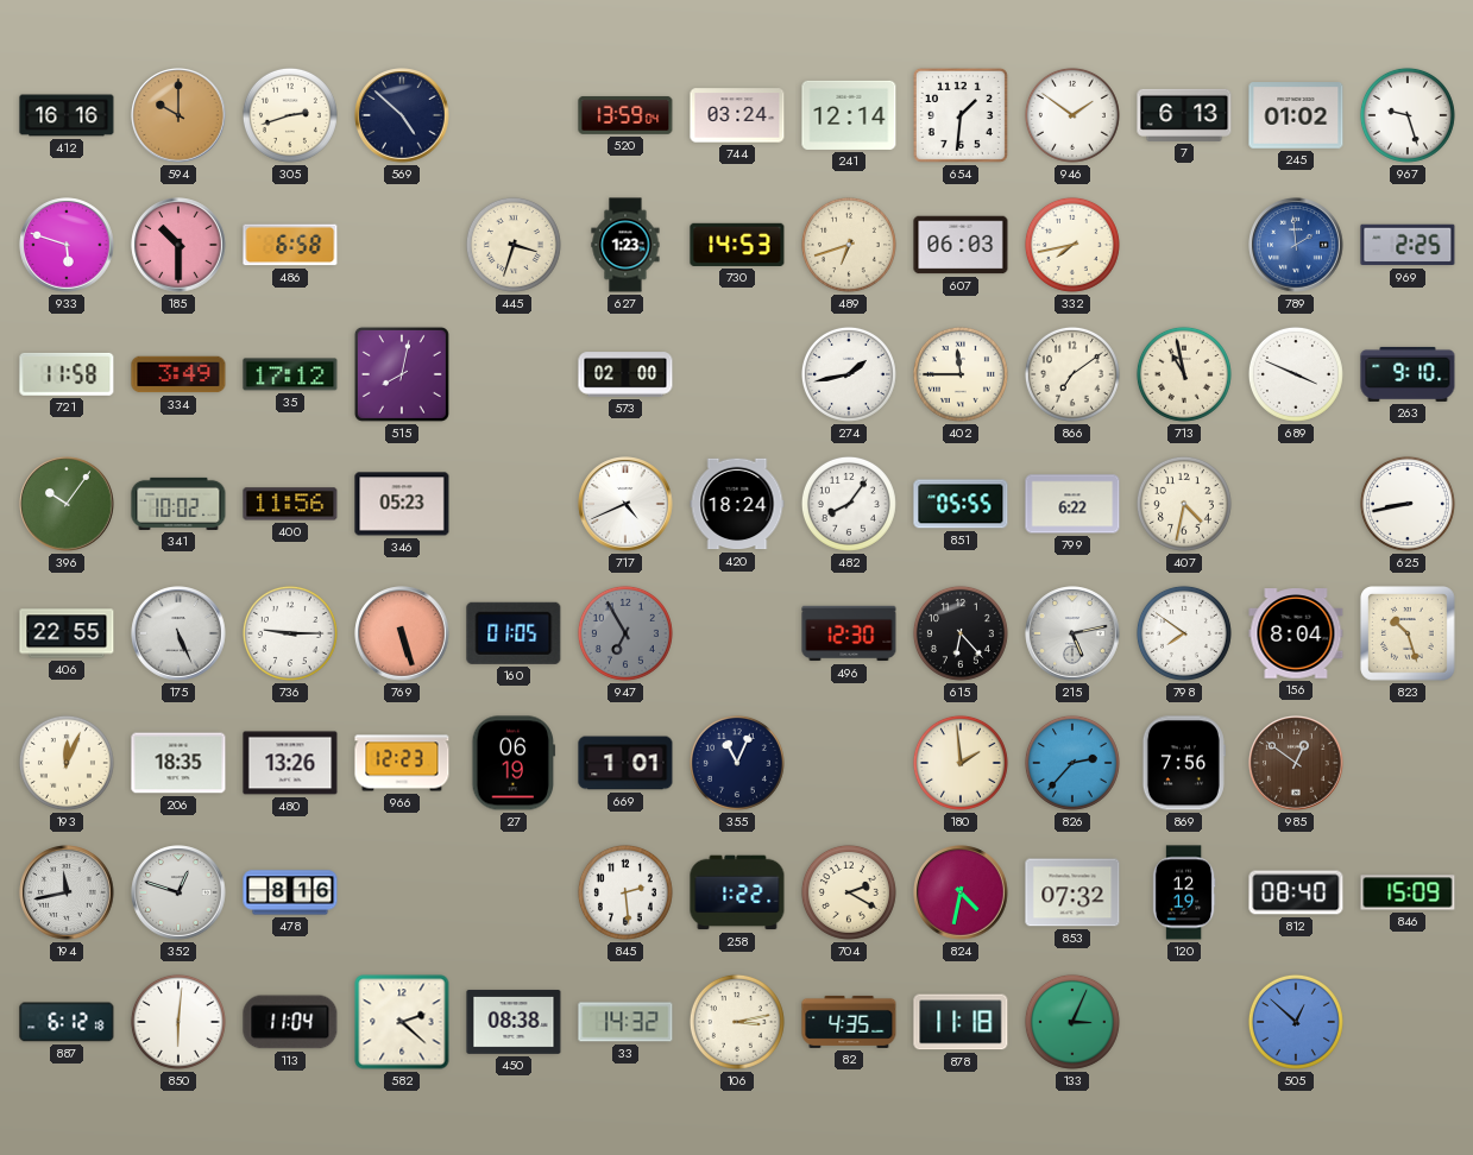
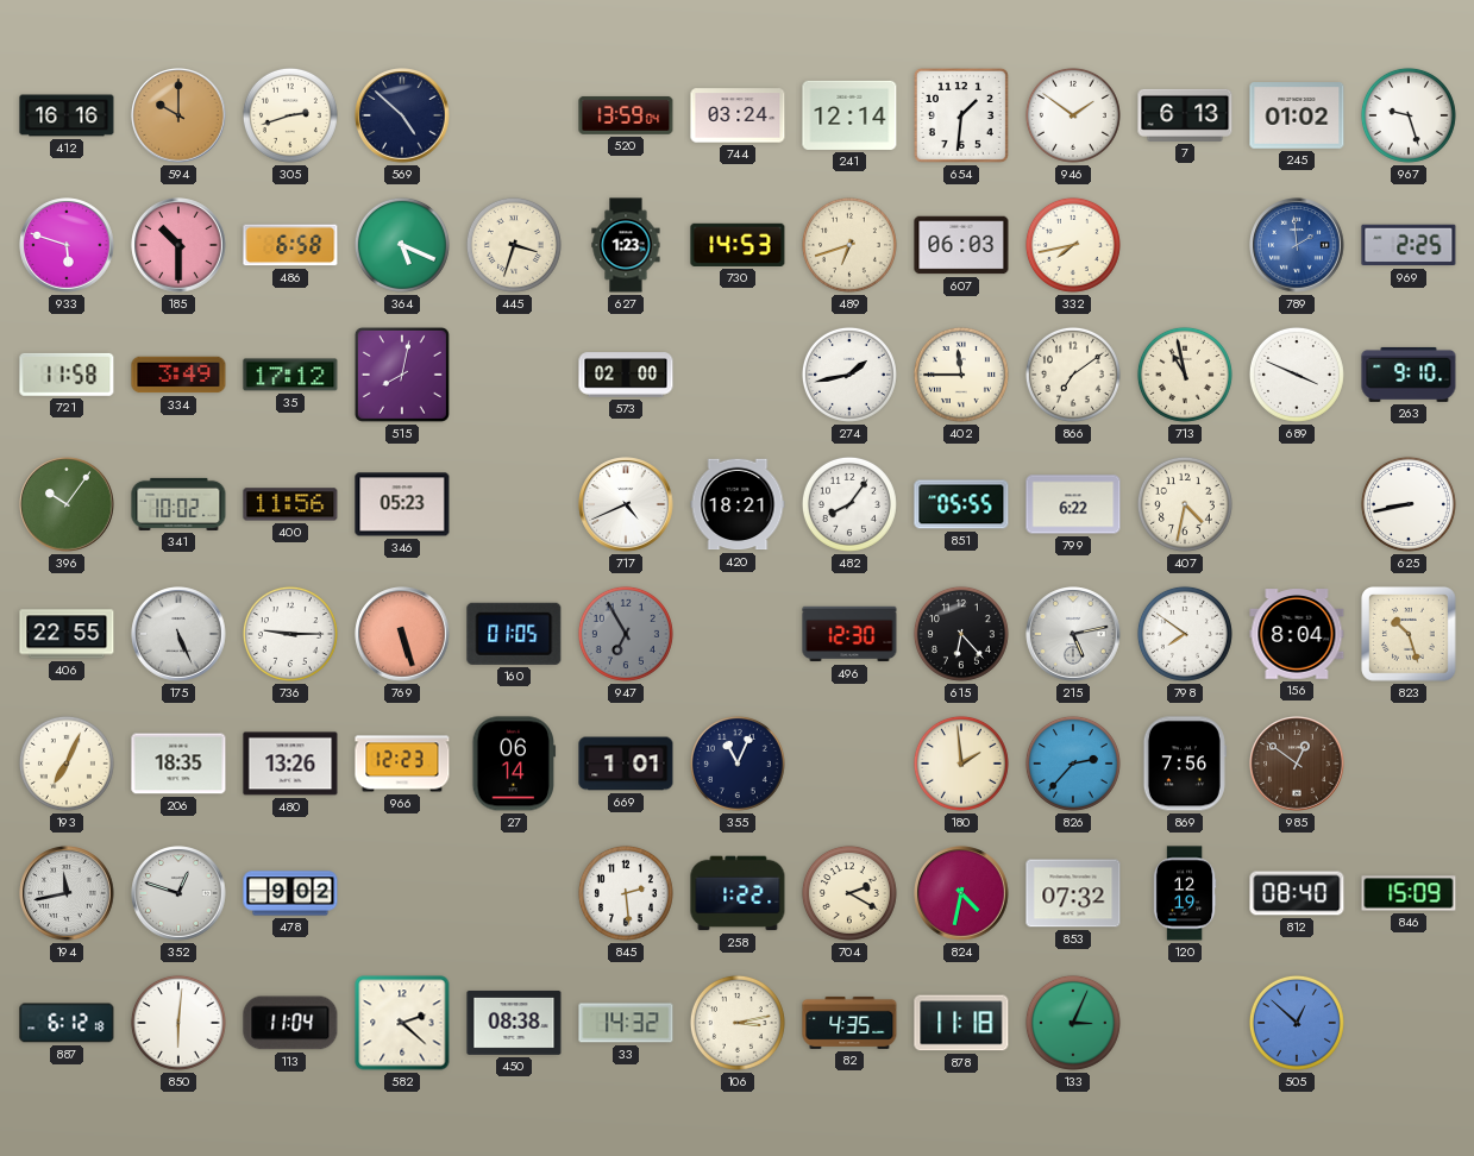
364: none -> 5:19 (402, 245)
420: 18:24 -> 18:21 (738, 504)
193: 12:04 -> 7:04 (67, 764)
27: 06:19 -> 06:14 (514, 764)
478: 8:16 -> 9:02 (290, 893)
